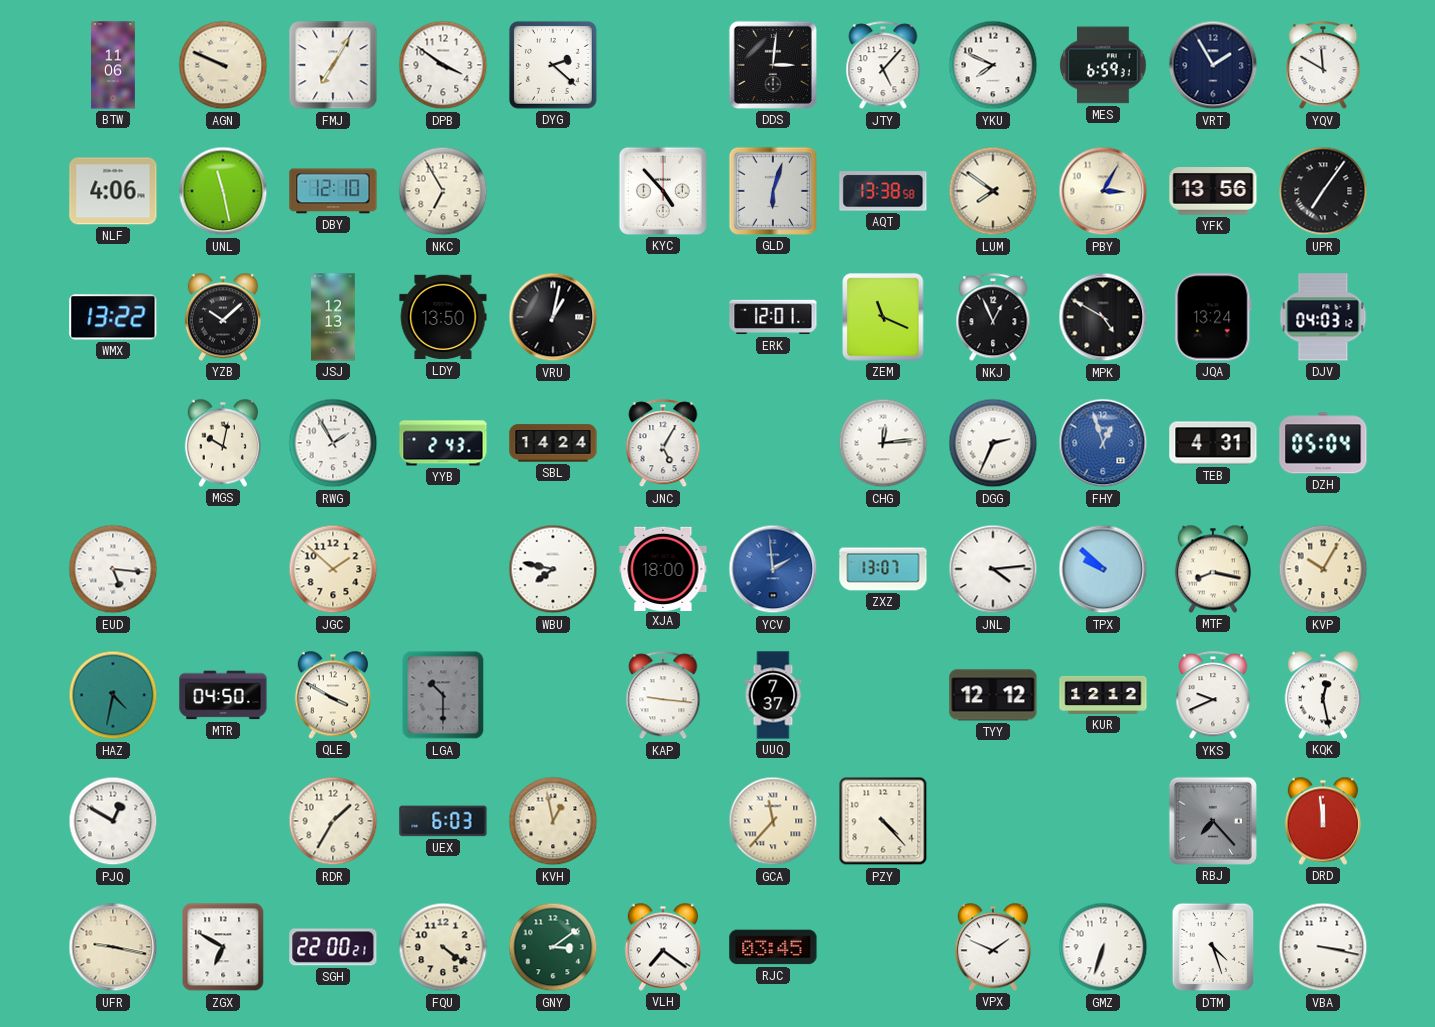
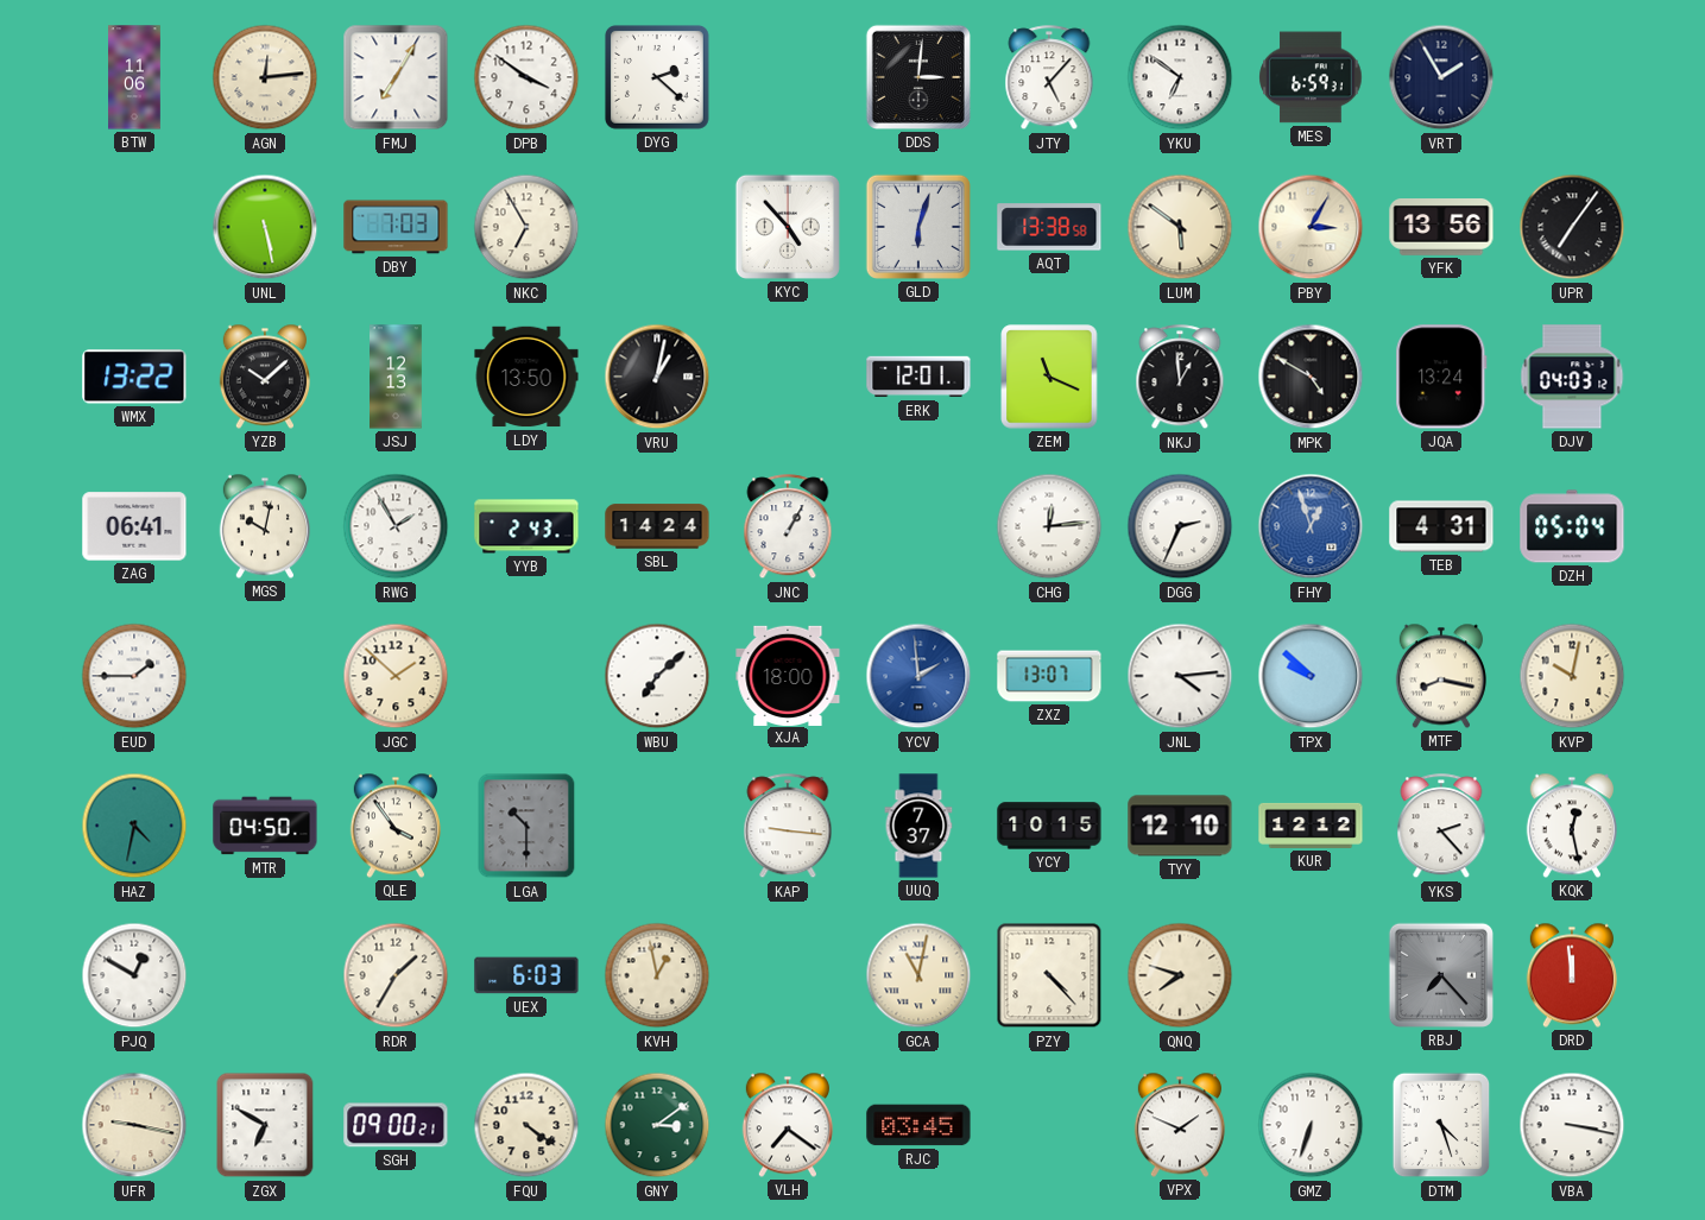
AGN: 9:49 -> 12:14 (265, 77)
YKU: 7:49 -> 6:51 (1180, 77)
YQV: 11:50 -> none (1323, 66)
NLF: 4:06 -> none (113, 191)
UNL: 11:28 -> 5:28 (265, 227)
DBY: 12:10 -> 7:03 (396, 227)
LUM: 7:51 -> 5:51 (1180, 227)
NKJ: 12:56 -> 12:59 (1180, 378)
ZAG: none -> 06:41 (134, 526)
JNC: 5:05 -> 1:05 (788, 527)
EUD: 5:16 -> 1:45 (134, 676)
WBU: 7:47 -> 7:08 (657, 676)
KVP: 10:05 -> 10:02 (1572, 676)
QLE: 3:50 -> 3:54 (396, 826)
YCY: none -> 10:15 (1049, 826)
TYY: 12:12 -> 12:10 (1180, 826)
YKS: 9:41 -> 2:23 (1441, 827)
GCA: 11:37 -> 11:02 (918, 975)
QNQ: none -> 7:48 (1180, 975)
SGH: 22:00 -> 09:00 (396, 1125)
